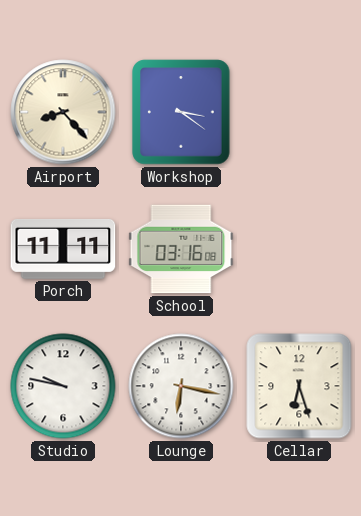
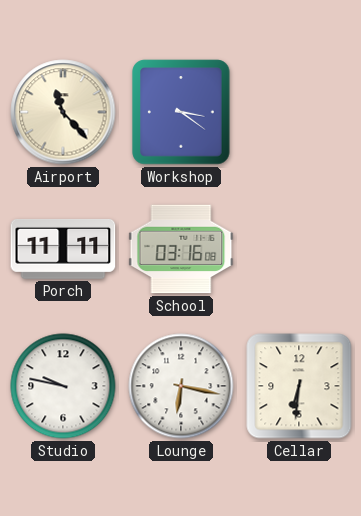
Airport: 8:23 -> 11:23 (63, 112)
Cellar: 6:27 -> 6:31 (299, 386)
